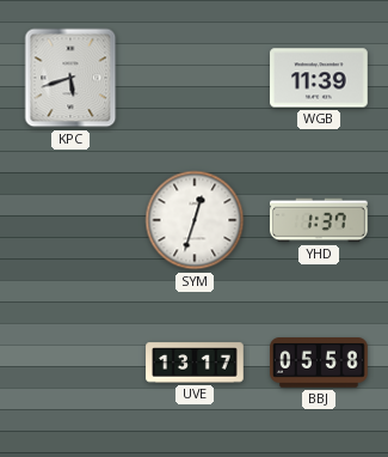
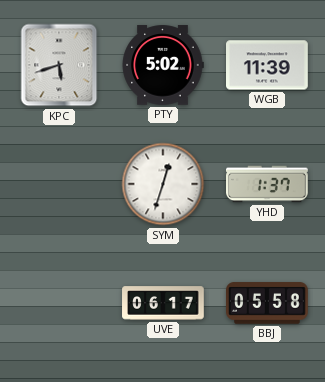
PTY: none -> 5:02 (163, 65)
UVE: 13:17 -> 06:17 (163, 303)
